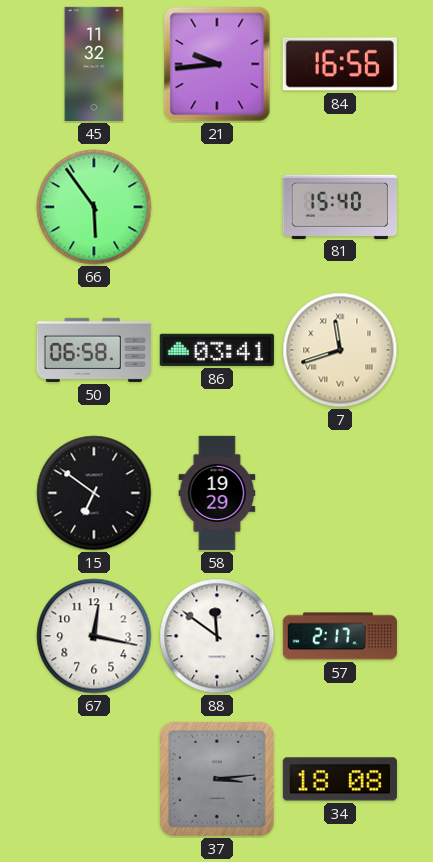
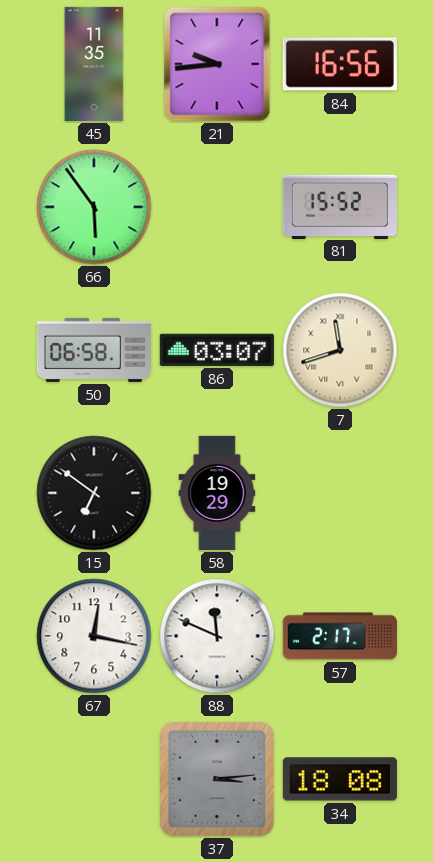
45: 11:32 -> 11:35 (94, 64)
81: 15:40 -> 15:52 (340, 206)
86: 03:41 -> 03:07 (217, 350)
88: 11:51 -> 11:49 (217, 636)
